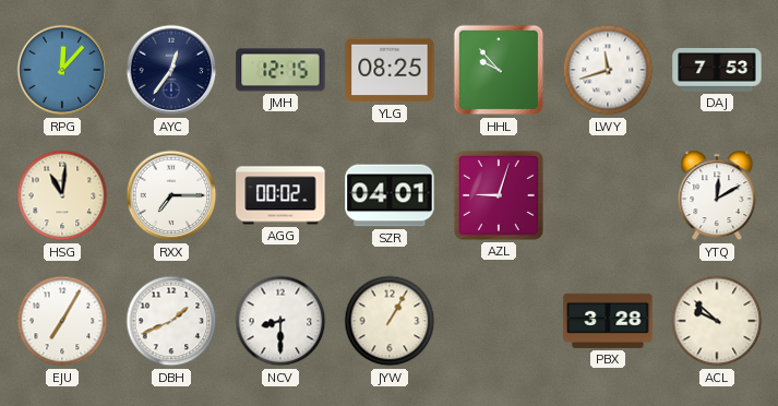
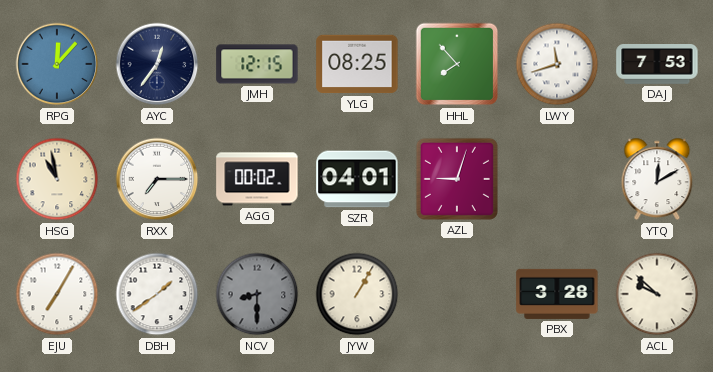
HHL: 9:53 -> 7:53 (457, 64)
HSG: 11:01 -> 10:58 (57, 179)
DBH: 1:41 -> 1:39 (157, 294)
NCV dial: white -> grey (257, 294)
